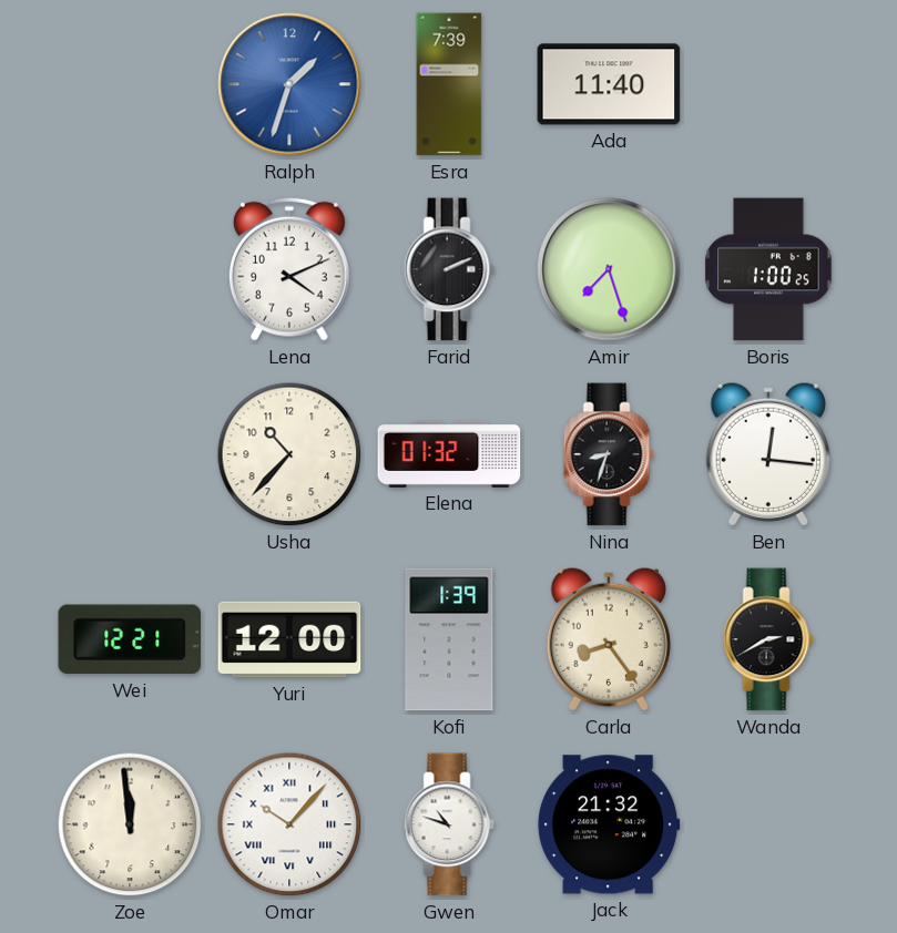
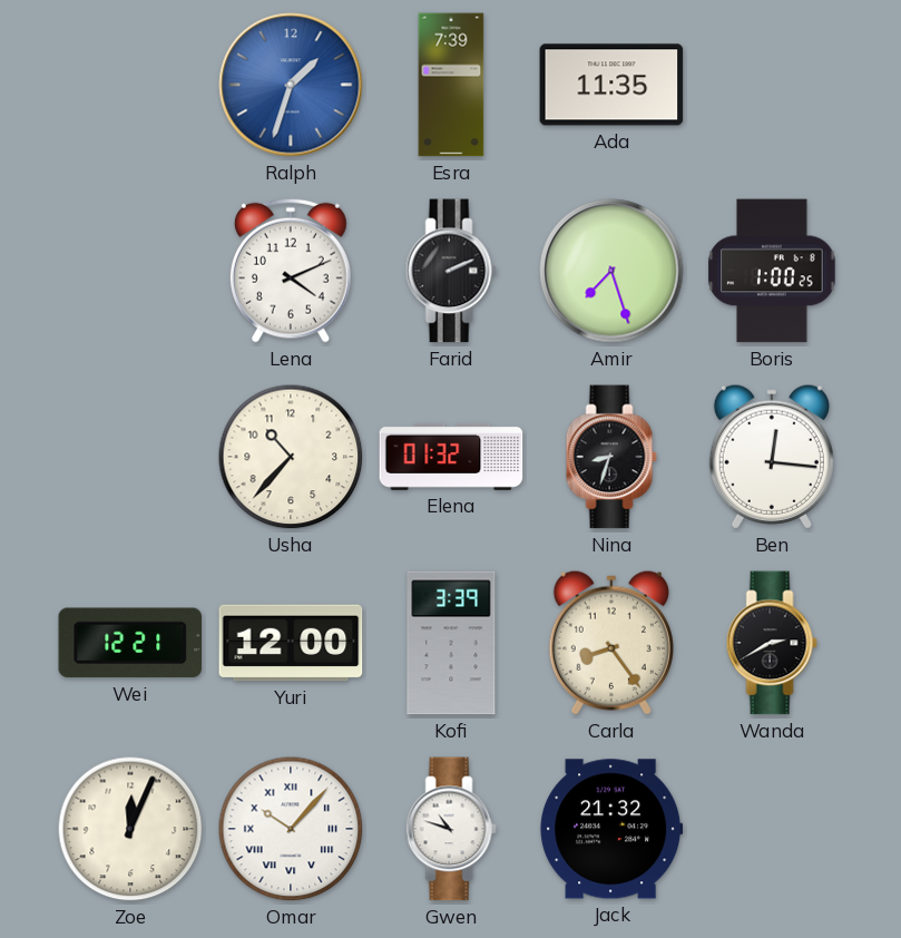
Ada: 11:40 -> 11:35 (611, 85)
Kofi: 1:39 -> 3:39 (451, 643)
Zoe: 11:59 -> 12:04 (130, 829)
